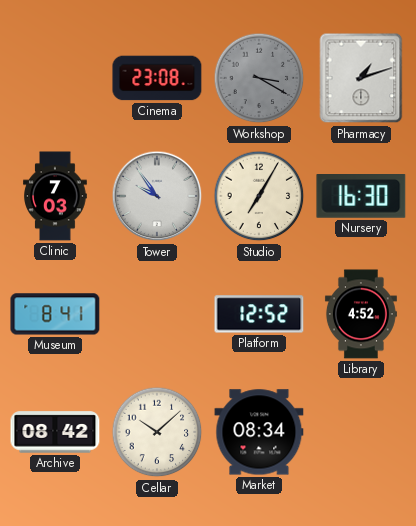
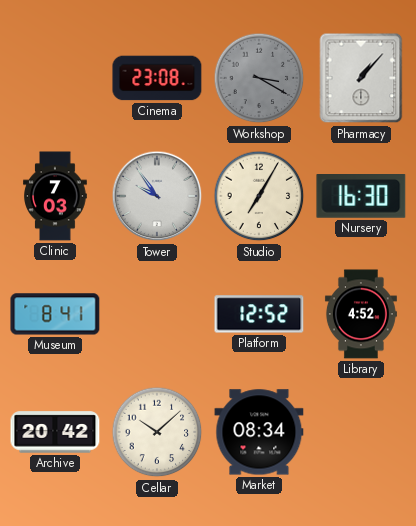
Pharmacy: 1:12 -> 1:07 (361, 78)
Archive: 08:42 -> 20:42 (55, 432)
